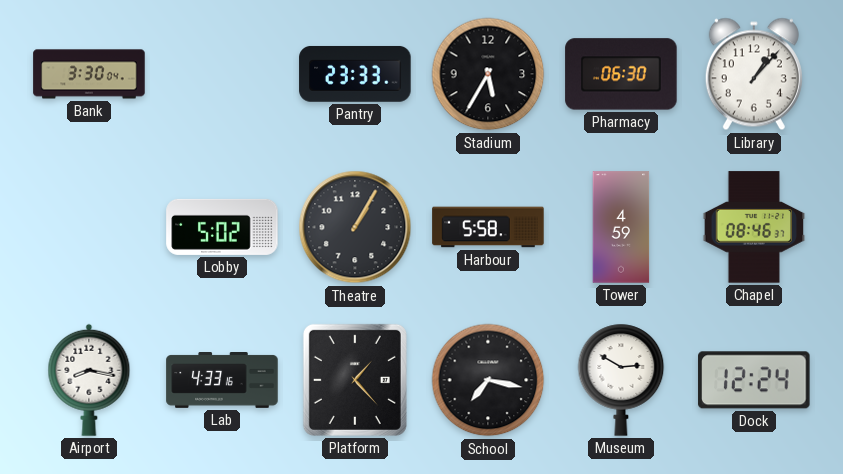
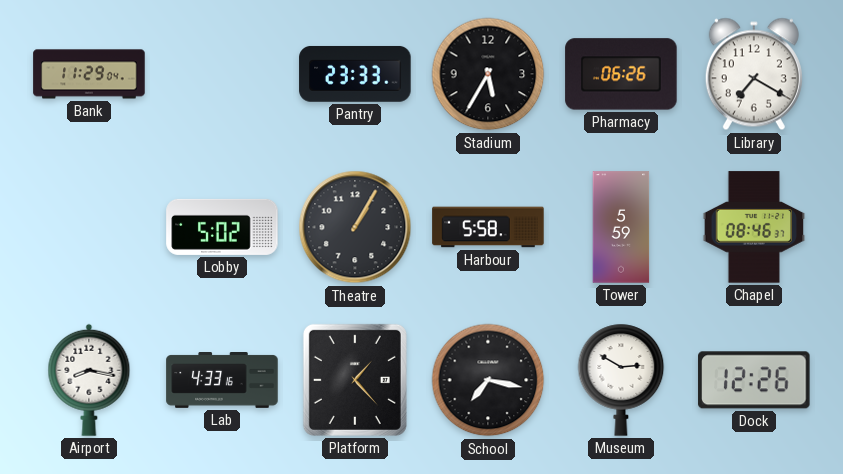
Bank: 3:30 -> 11:29 (89, 74)
Pharmacy: 06:30 -> 06:26 (621, 74)
Library: 1:07 -> 7:20 (754, 74)
Tower: 4:59 -> 5:59 (621, 227)
Dock: 12:24 -> 12:26 (754, 380)
